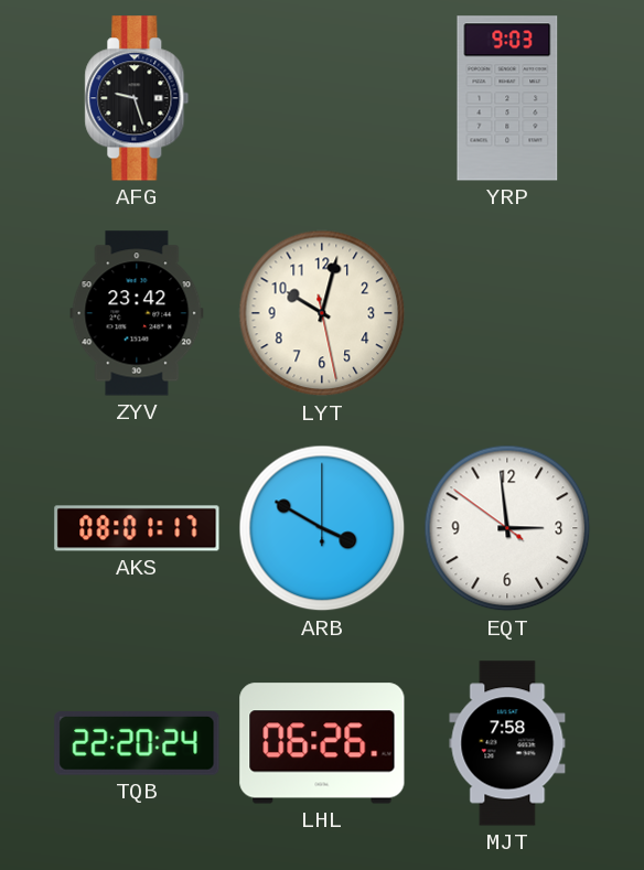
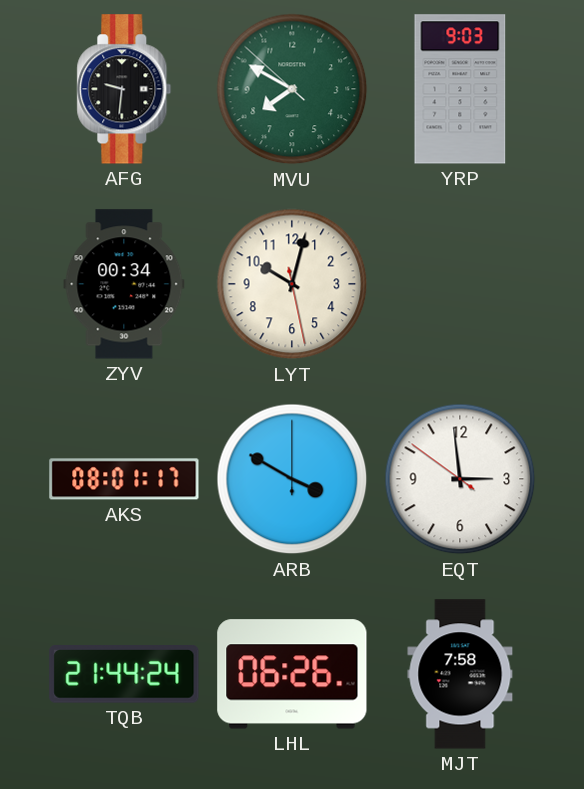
AFG: 9:27 -> 9:31 (124, 89)
MVU: none -> 7:49 (292, 89)
ZYV: 23:42 -> 00:34 (124, 284)
TQB: 22:20 -> 21:44 (124, 675)
